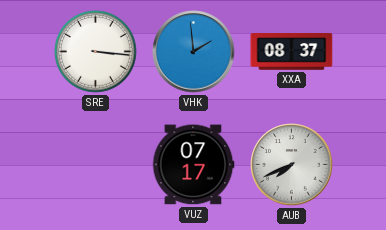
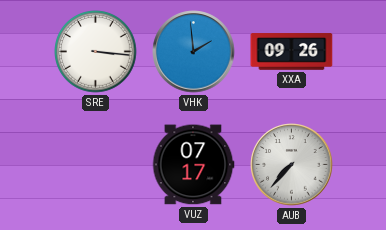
XXA: 08:37 -> 09:26 (292, 52)
AUB: 7:41 -> 7:37 (292, 165)
